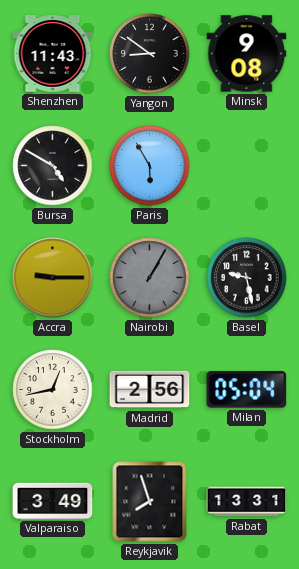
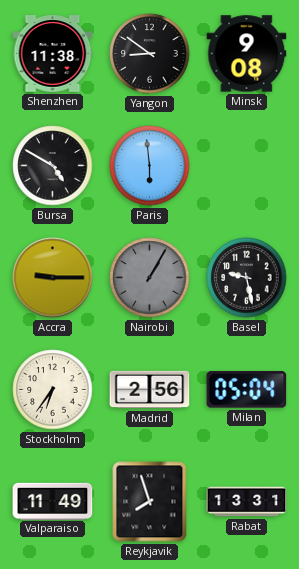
Shenzhen: 11:43 -> 11:38 (53, 54)
Paris: 5:55 -> 5:59 (150, 166)
Stockholm: 12:43 -> 6:36 (53, 390)
Valparaiso: 3:49 -> 11:49 (53, 501)
